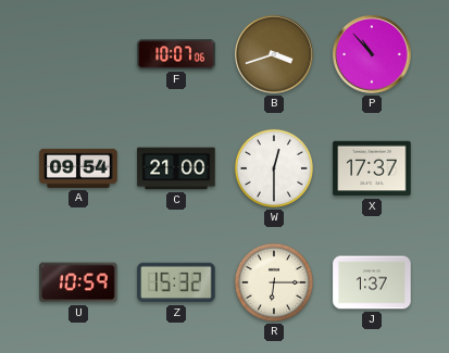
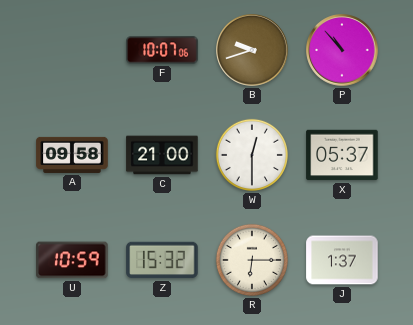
B: 3:42 -> 9:42 (252, 50)
A: 09:54 -> 09:58 (72, 155)
X: 17:37 -> 05:37 (342, 155)
